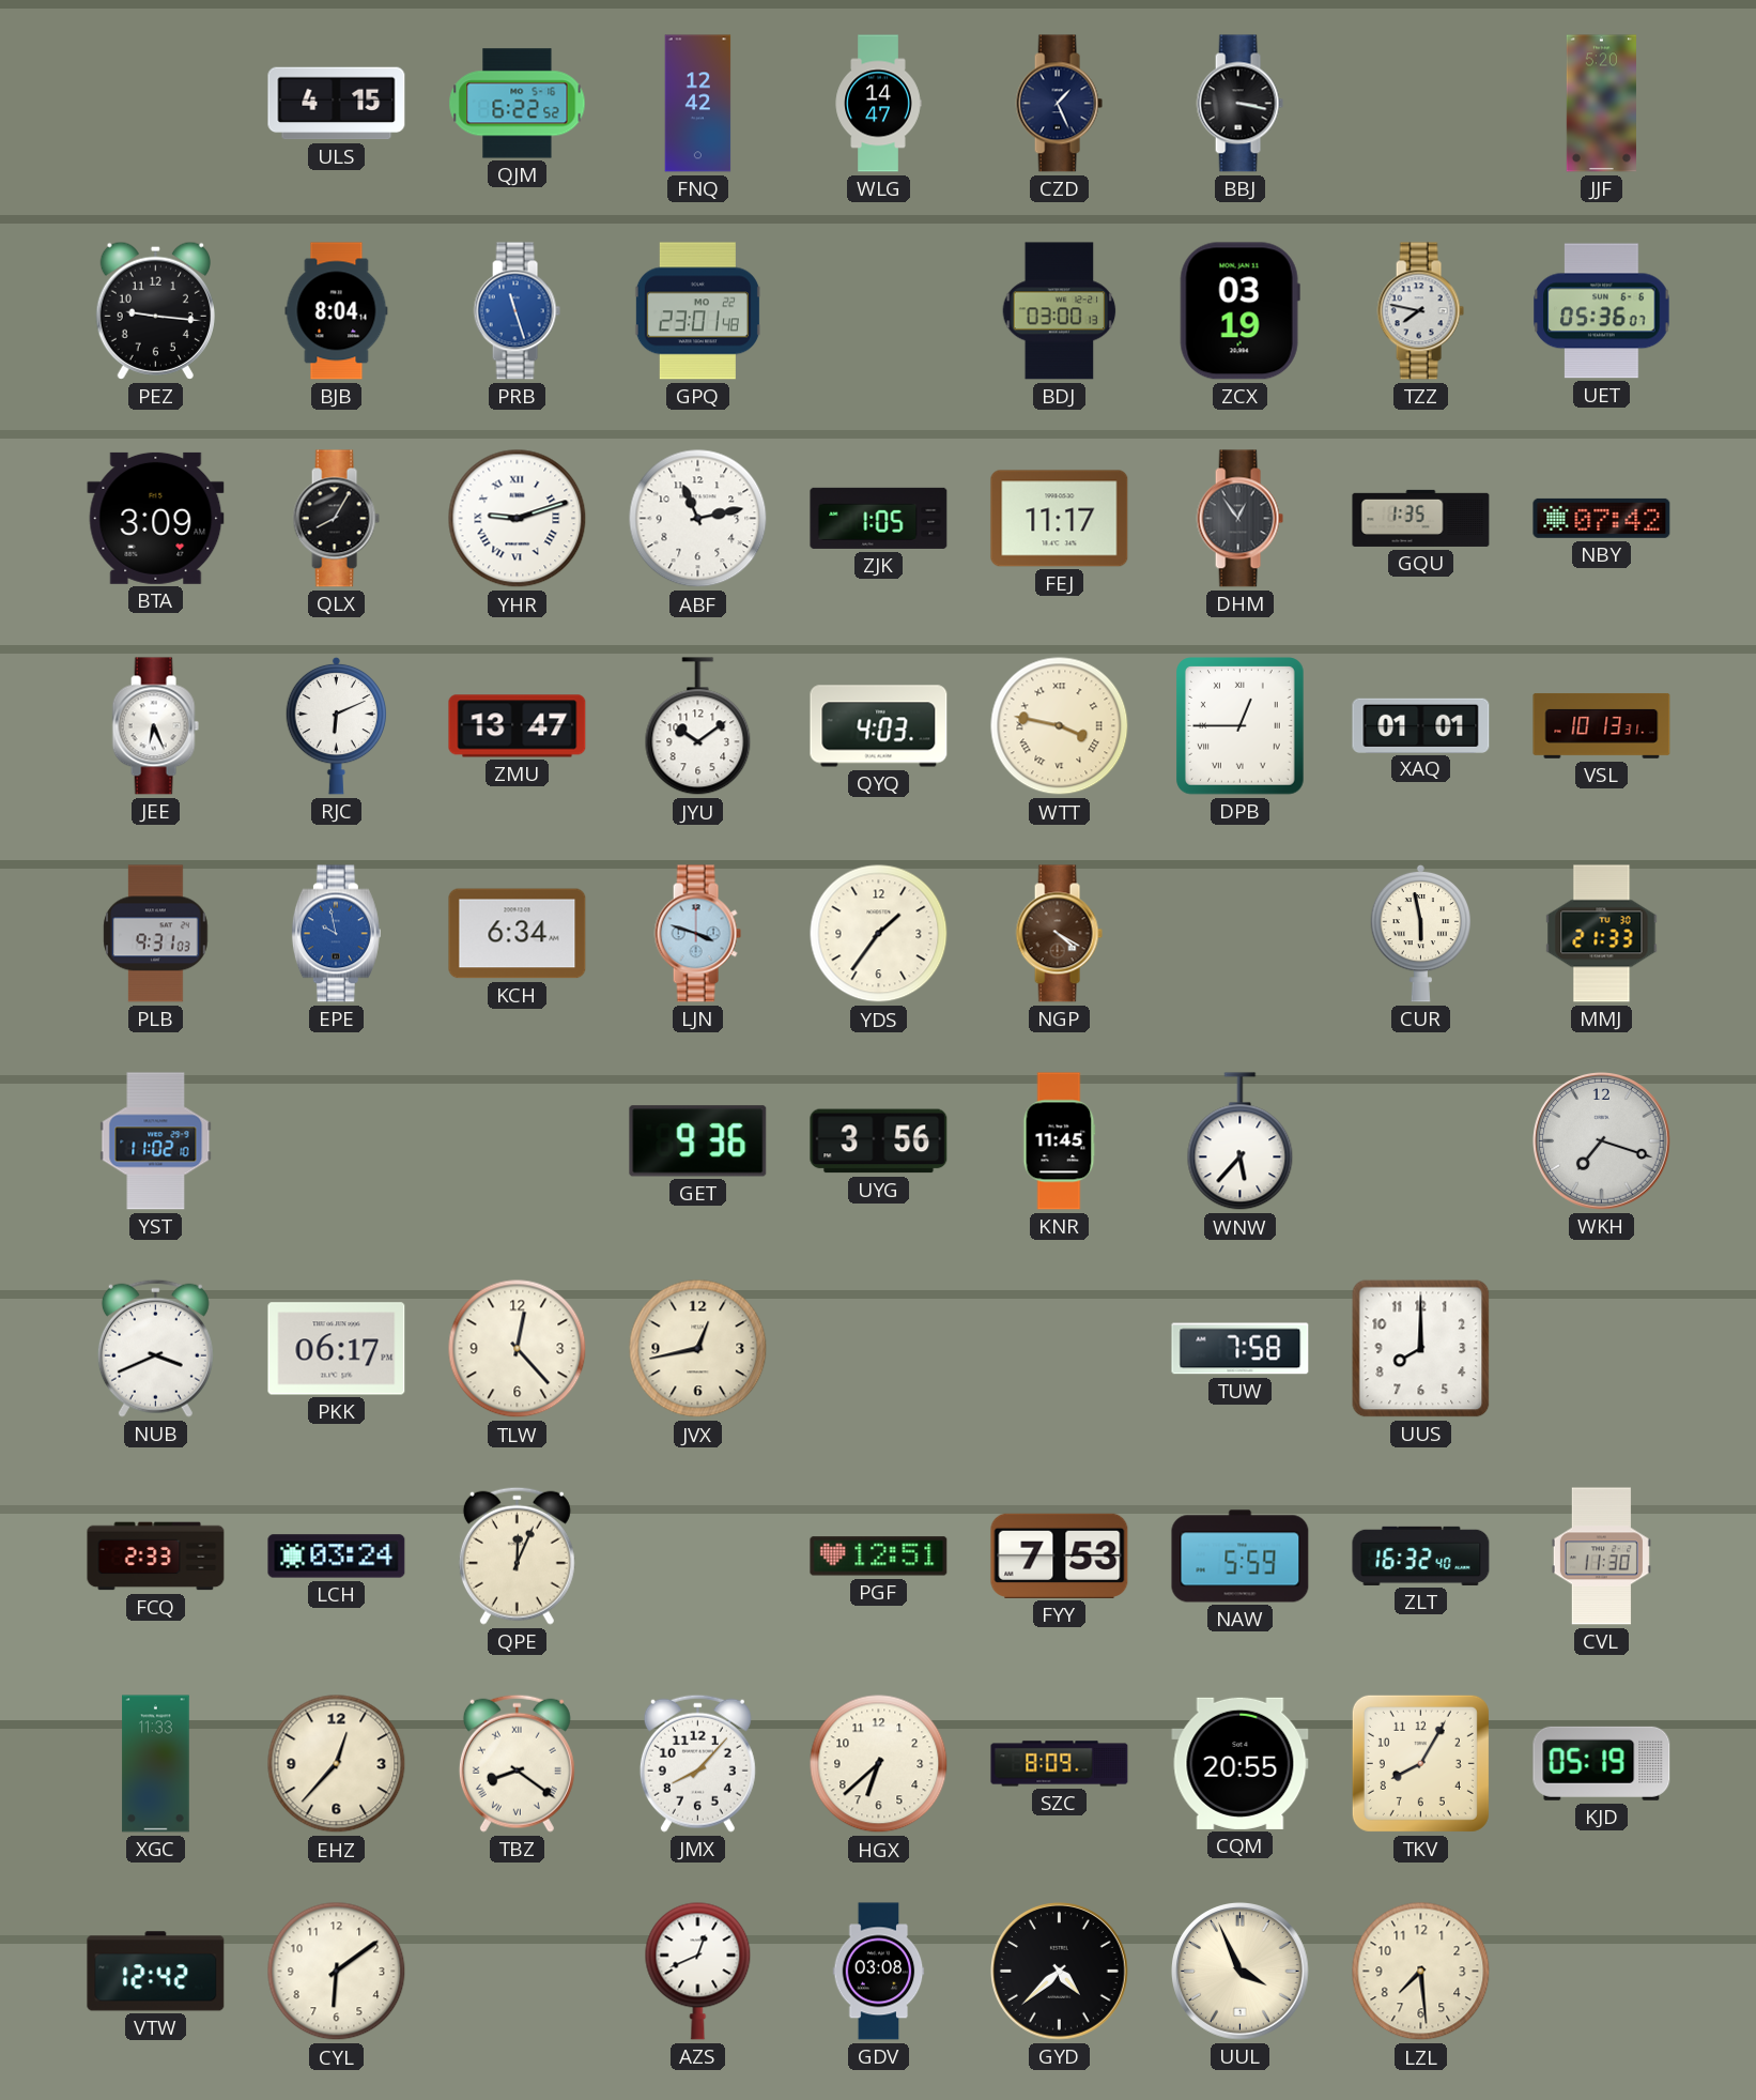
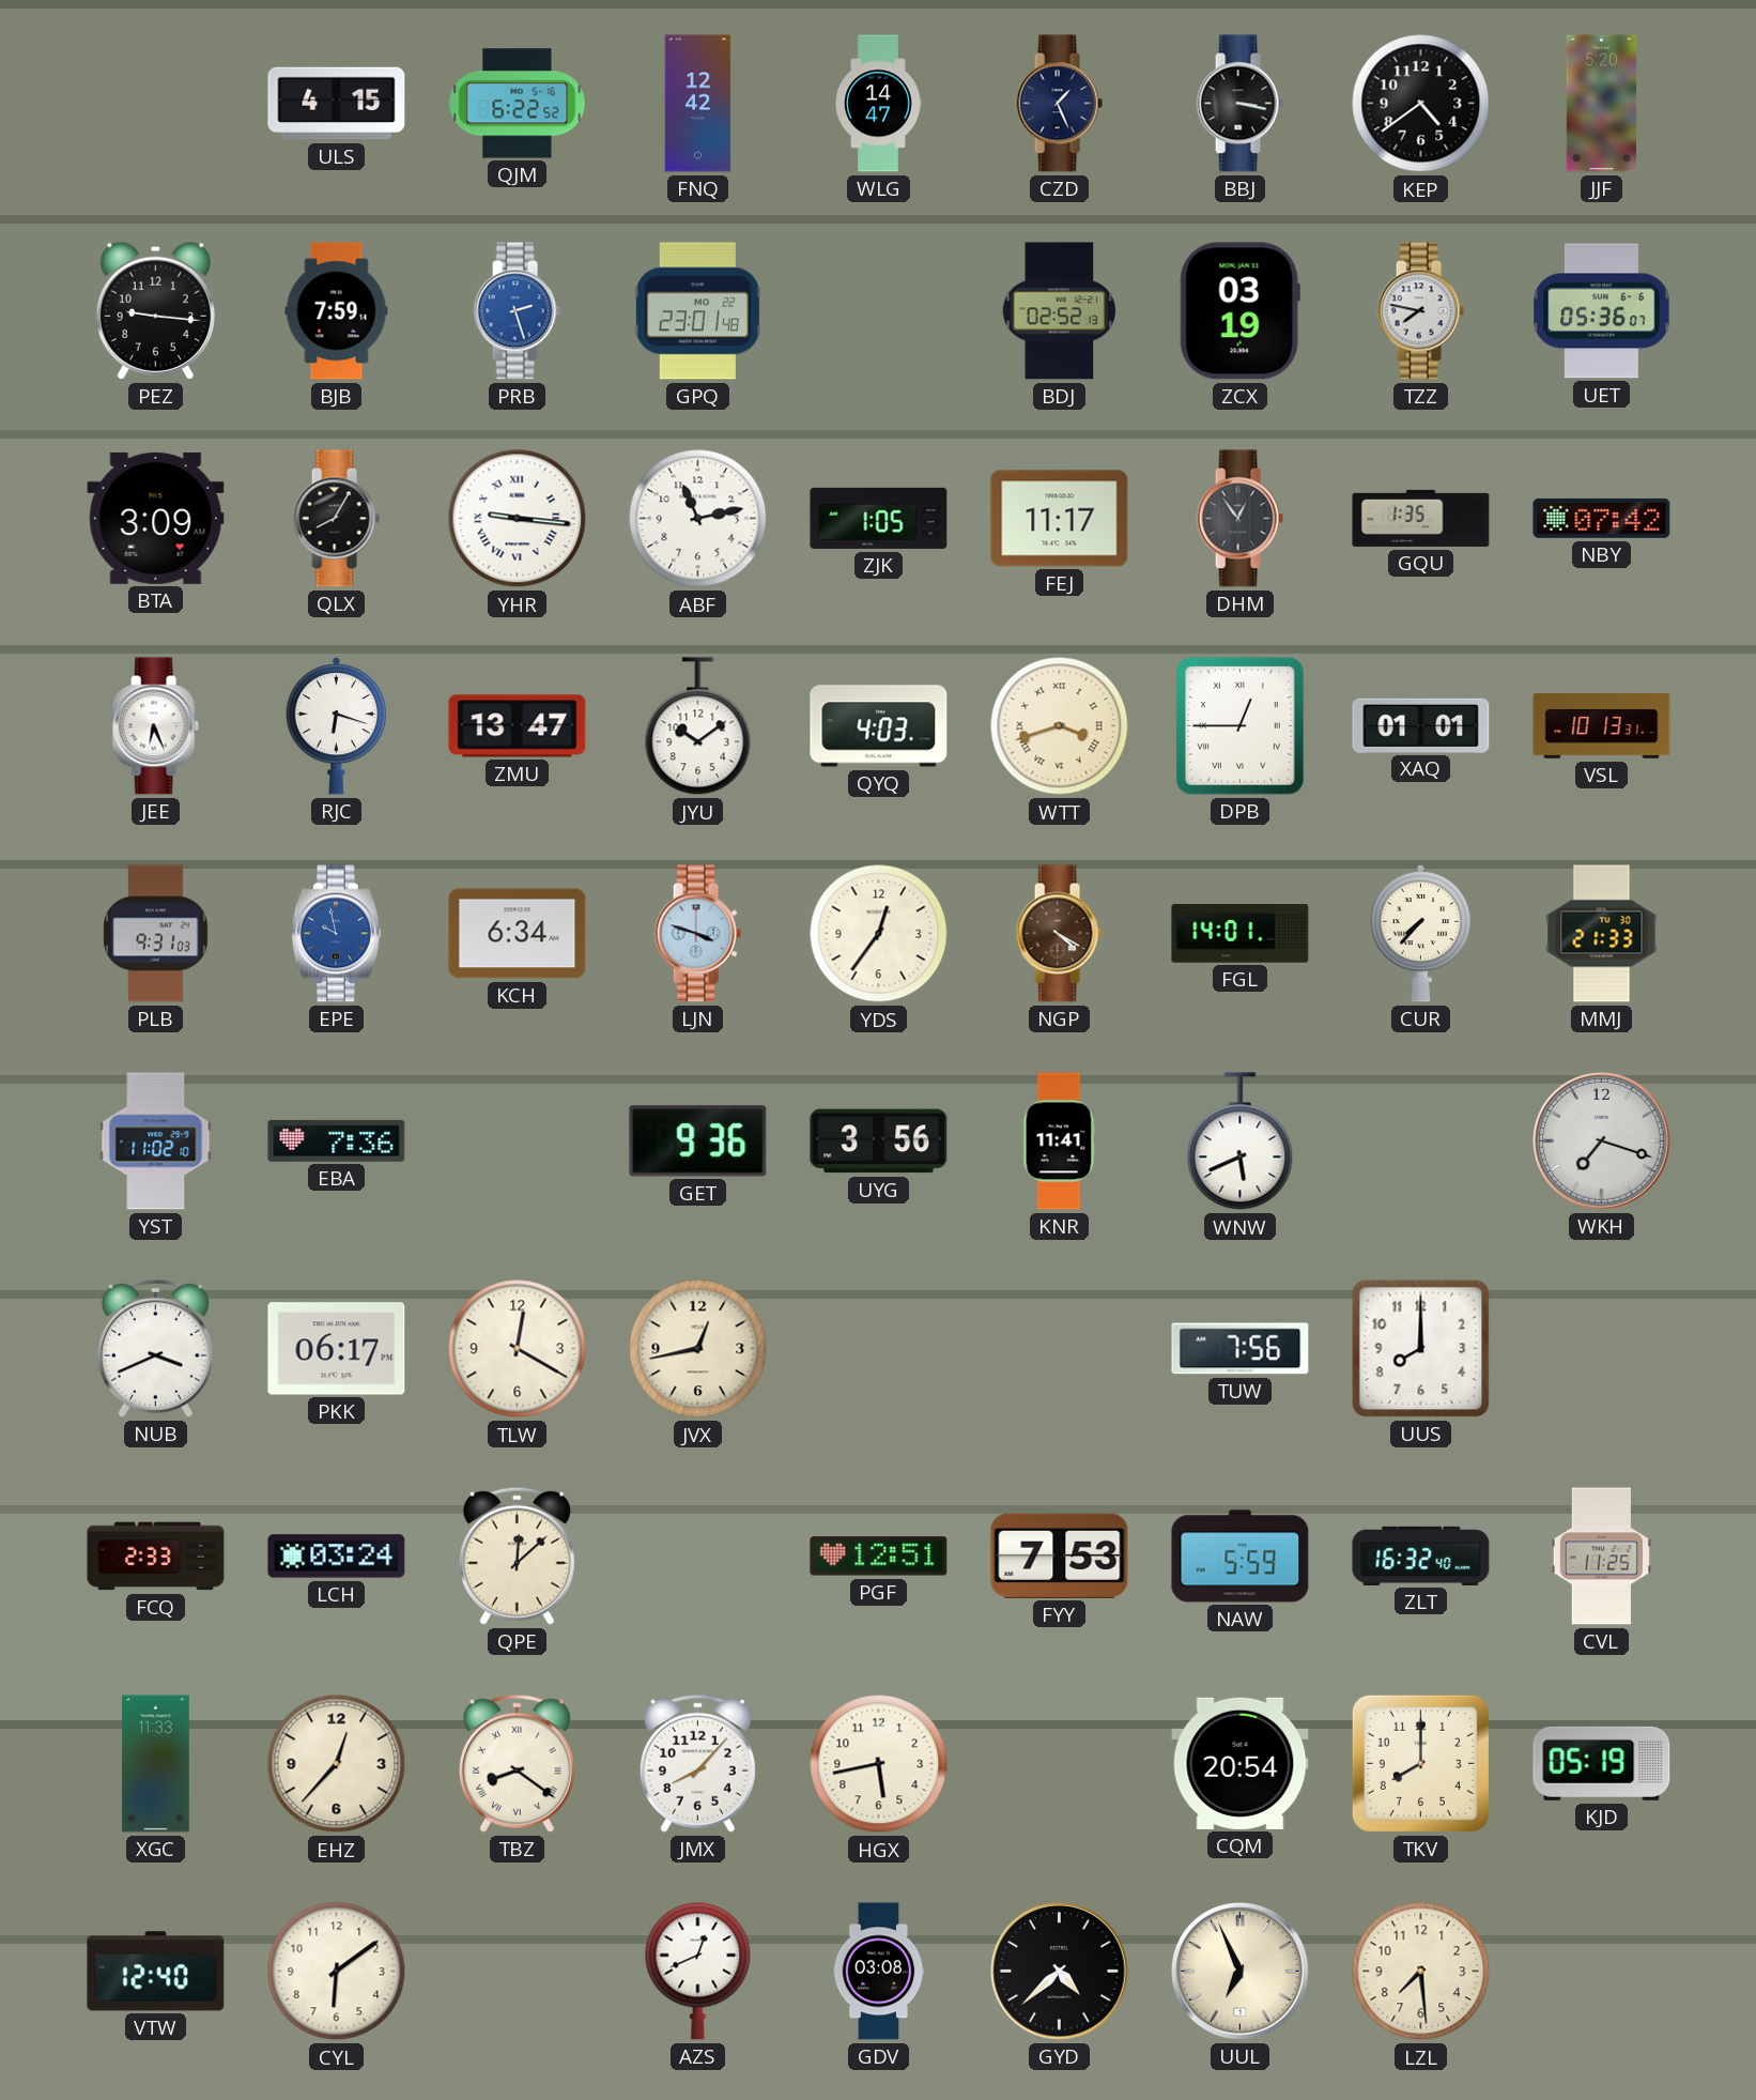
KEP: none -> 4:39 (1421, 104)
BJB: 8:04 -> 7:59 (337, 311)
PRB: 11:27 -> 2:27 (517, 311)
BDJ: 03:00 -> 02:52 (1060, 311)
YHR: 9:12 -> 9:16 (518, 519)
RJC: 6:11 -> 6:18 (337, 725)
WTT: 3:47 -> 3:42 (1060, 726)
YDS: 1:36 -> 12:36 (879, 934)
FGL: none -> 14:01 (1241, 934)
CUR: 5:58 -> 7:37 (1421, 933)
EBA: none -> 7:36 (337, 1140)
KNR: 11:45 -> 11:41 (1060, 1141)
WNW: 5:37 -> 5:41 (1241, 1141)
TLW: 12:23 -> 12:20 (518, 1349)
TUW: 7:58 -> 7:56 (1241, 1349)
QPE: 12:04 -> 12:08 (517, 1555)
CVL: 11:30 -> 11:25 (1601, 1557)
HGX: 6:38 -> 5:43 (879, 1764)
SZC: 8:09 -> none (1060, 1764)
CQM: 20:55 -> 20:54 (1241, 1763)
TKV: 8:05 -> 8:00 (1420, 1763)
VTW: 12:42 -> 12:40 (156, 1972)
UUL: 3:56 -> 6:56 (1241, 1972)
